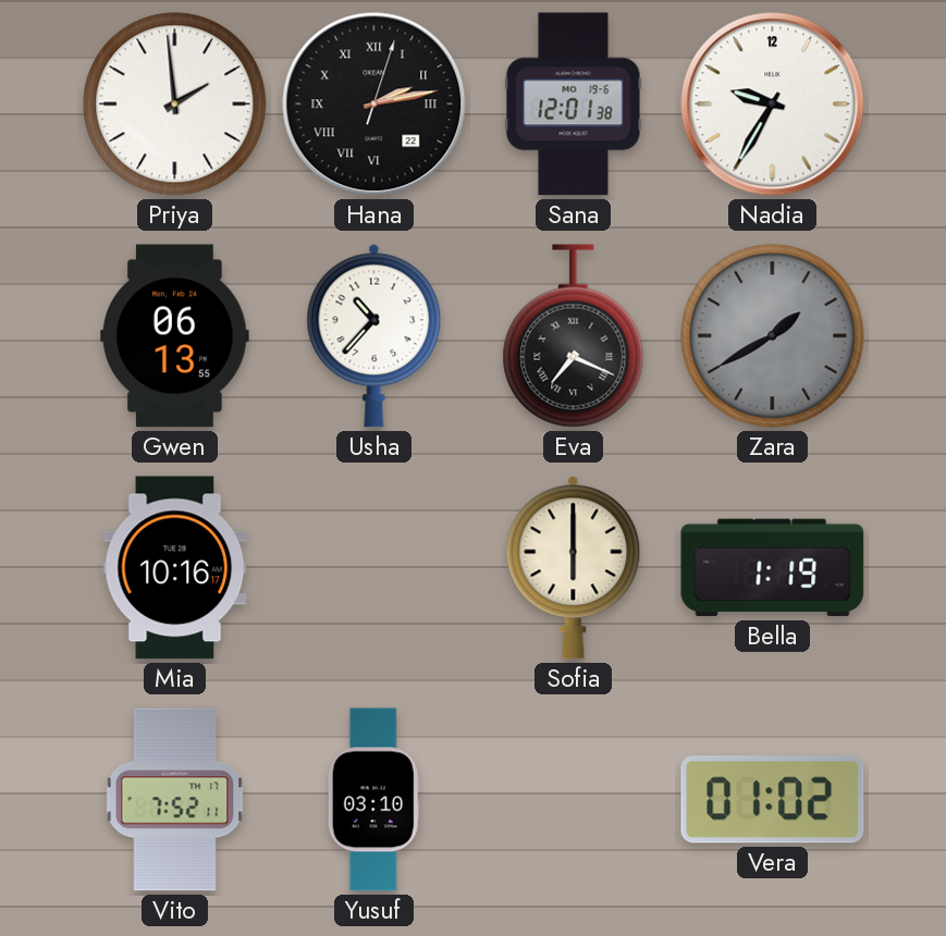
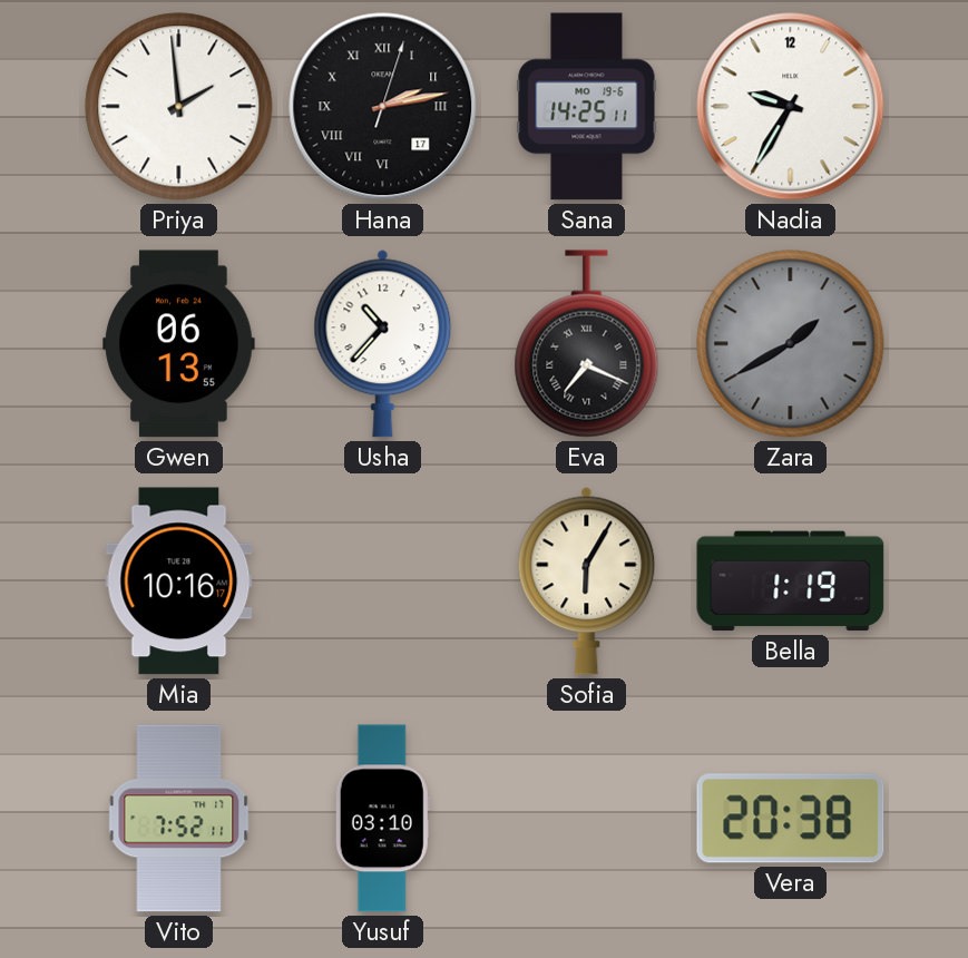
Hana date: 22 -> 17 (383, 107)
Sana: 12:01 -> 14:25 (587, 107)
Sofia: 6:00 -> 6:05 (587, 580)
Vera: 01:02 -> 20:38 (791, 819)
